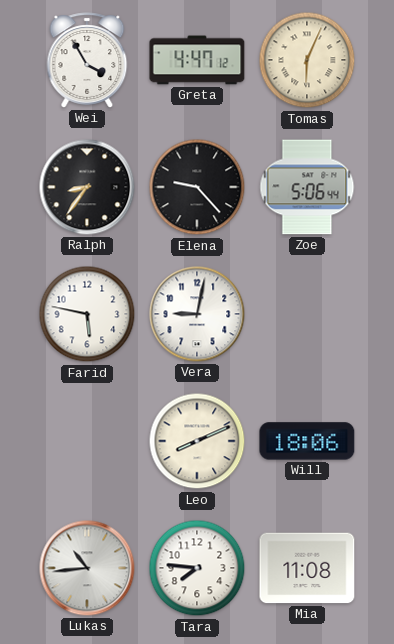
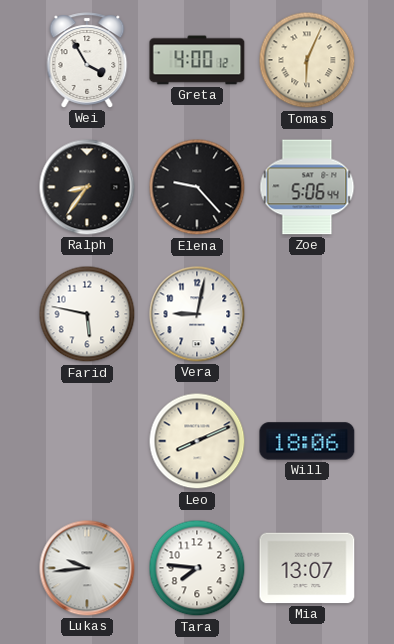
Greta: 4:47 -> 4:00 (197, 60)
Lukas: 10:44 -> 9:44 (87, 568)
Mia: 11:08 -> 13:07 (307, 568)
